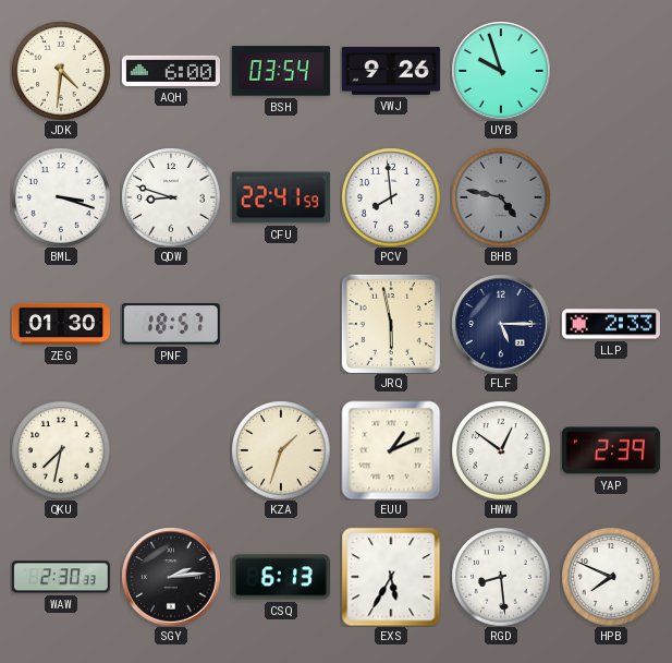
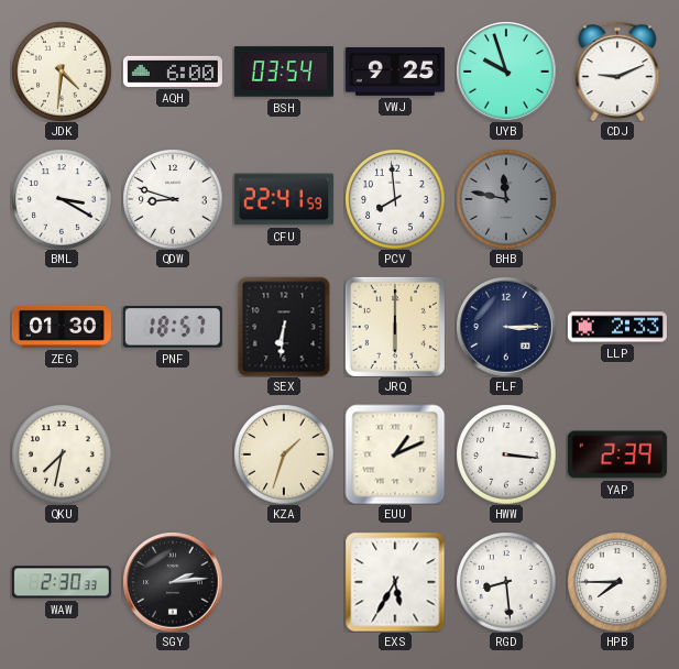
VWJ: 9:26 -> 9:25 (395, 72)
CDJ: none -> 9:11 (617, 72)
BML: 3:18 -> 3:20 (62, 199)
BHB: 4:47 -> 11:47 (506, 199)
SEX: none -> 6:31 (284, 327)
JRQ: 5:58 -> 6:00 (395, 327)
FLF: 5:15 -> 3:15 (506, 327)
HWW: 12:51 -> 3:16 (506, 454)
CSQ: 6:13 -> none (281, 577)
HPB: 7:49 -> 7:45 (617, 582)
